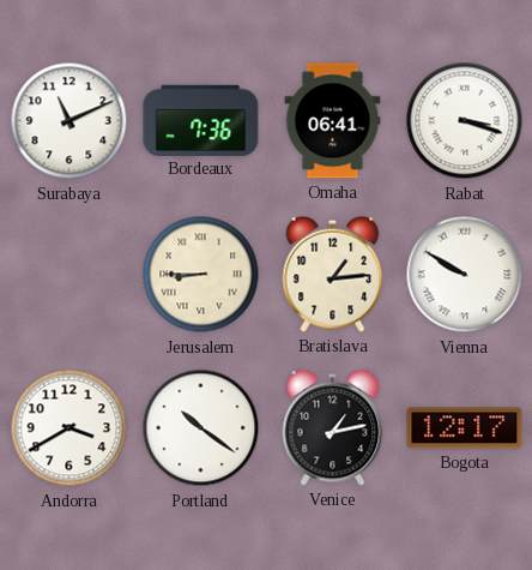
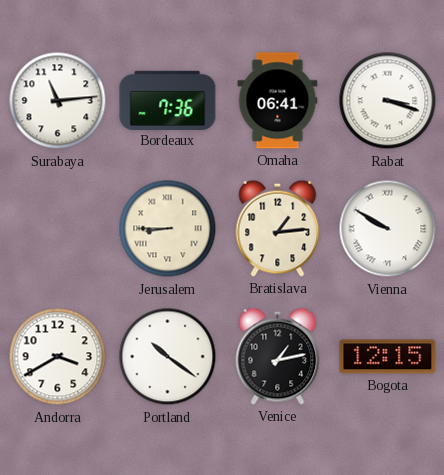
Surabaya: 11:11 -> 11:14 (58, 101)
Bogota: 12:17 -> 12:15 (388, 357)
